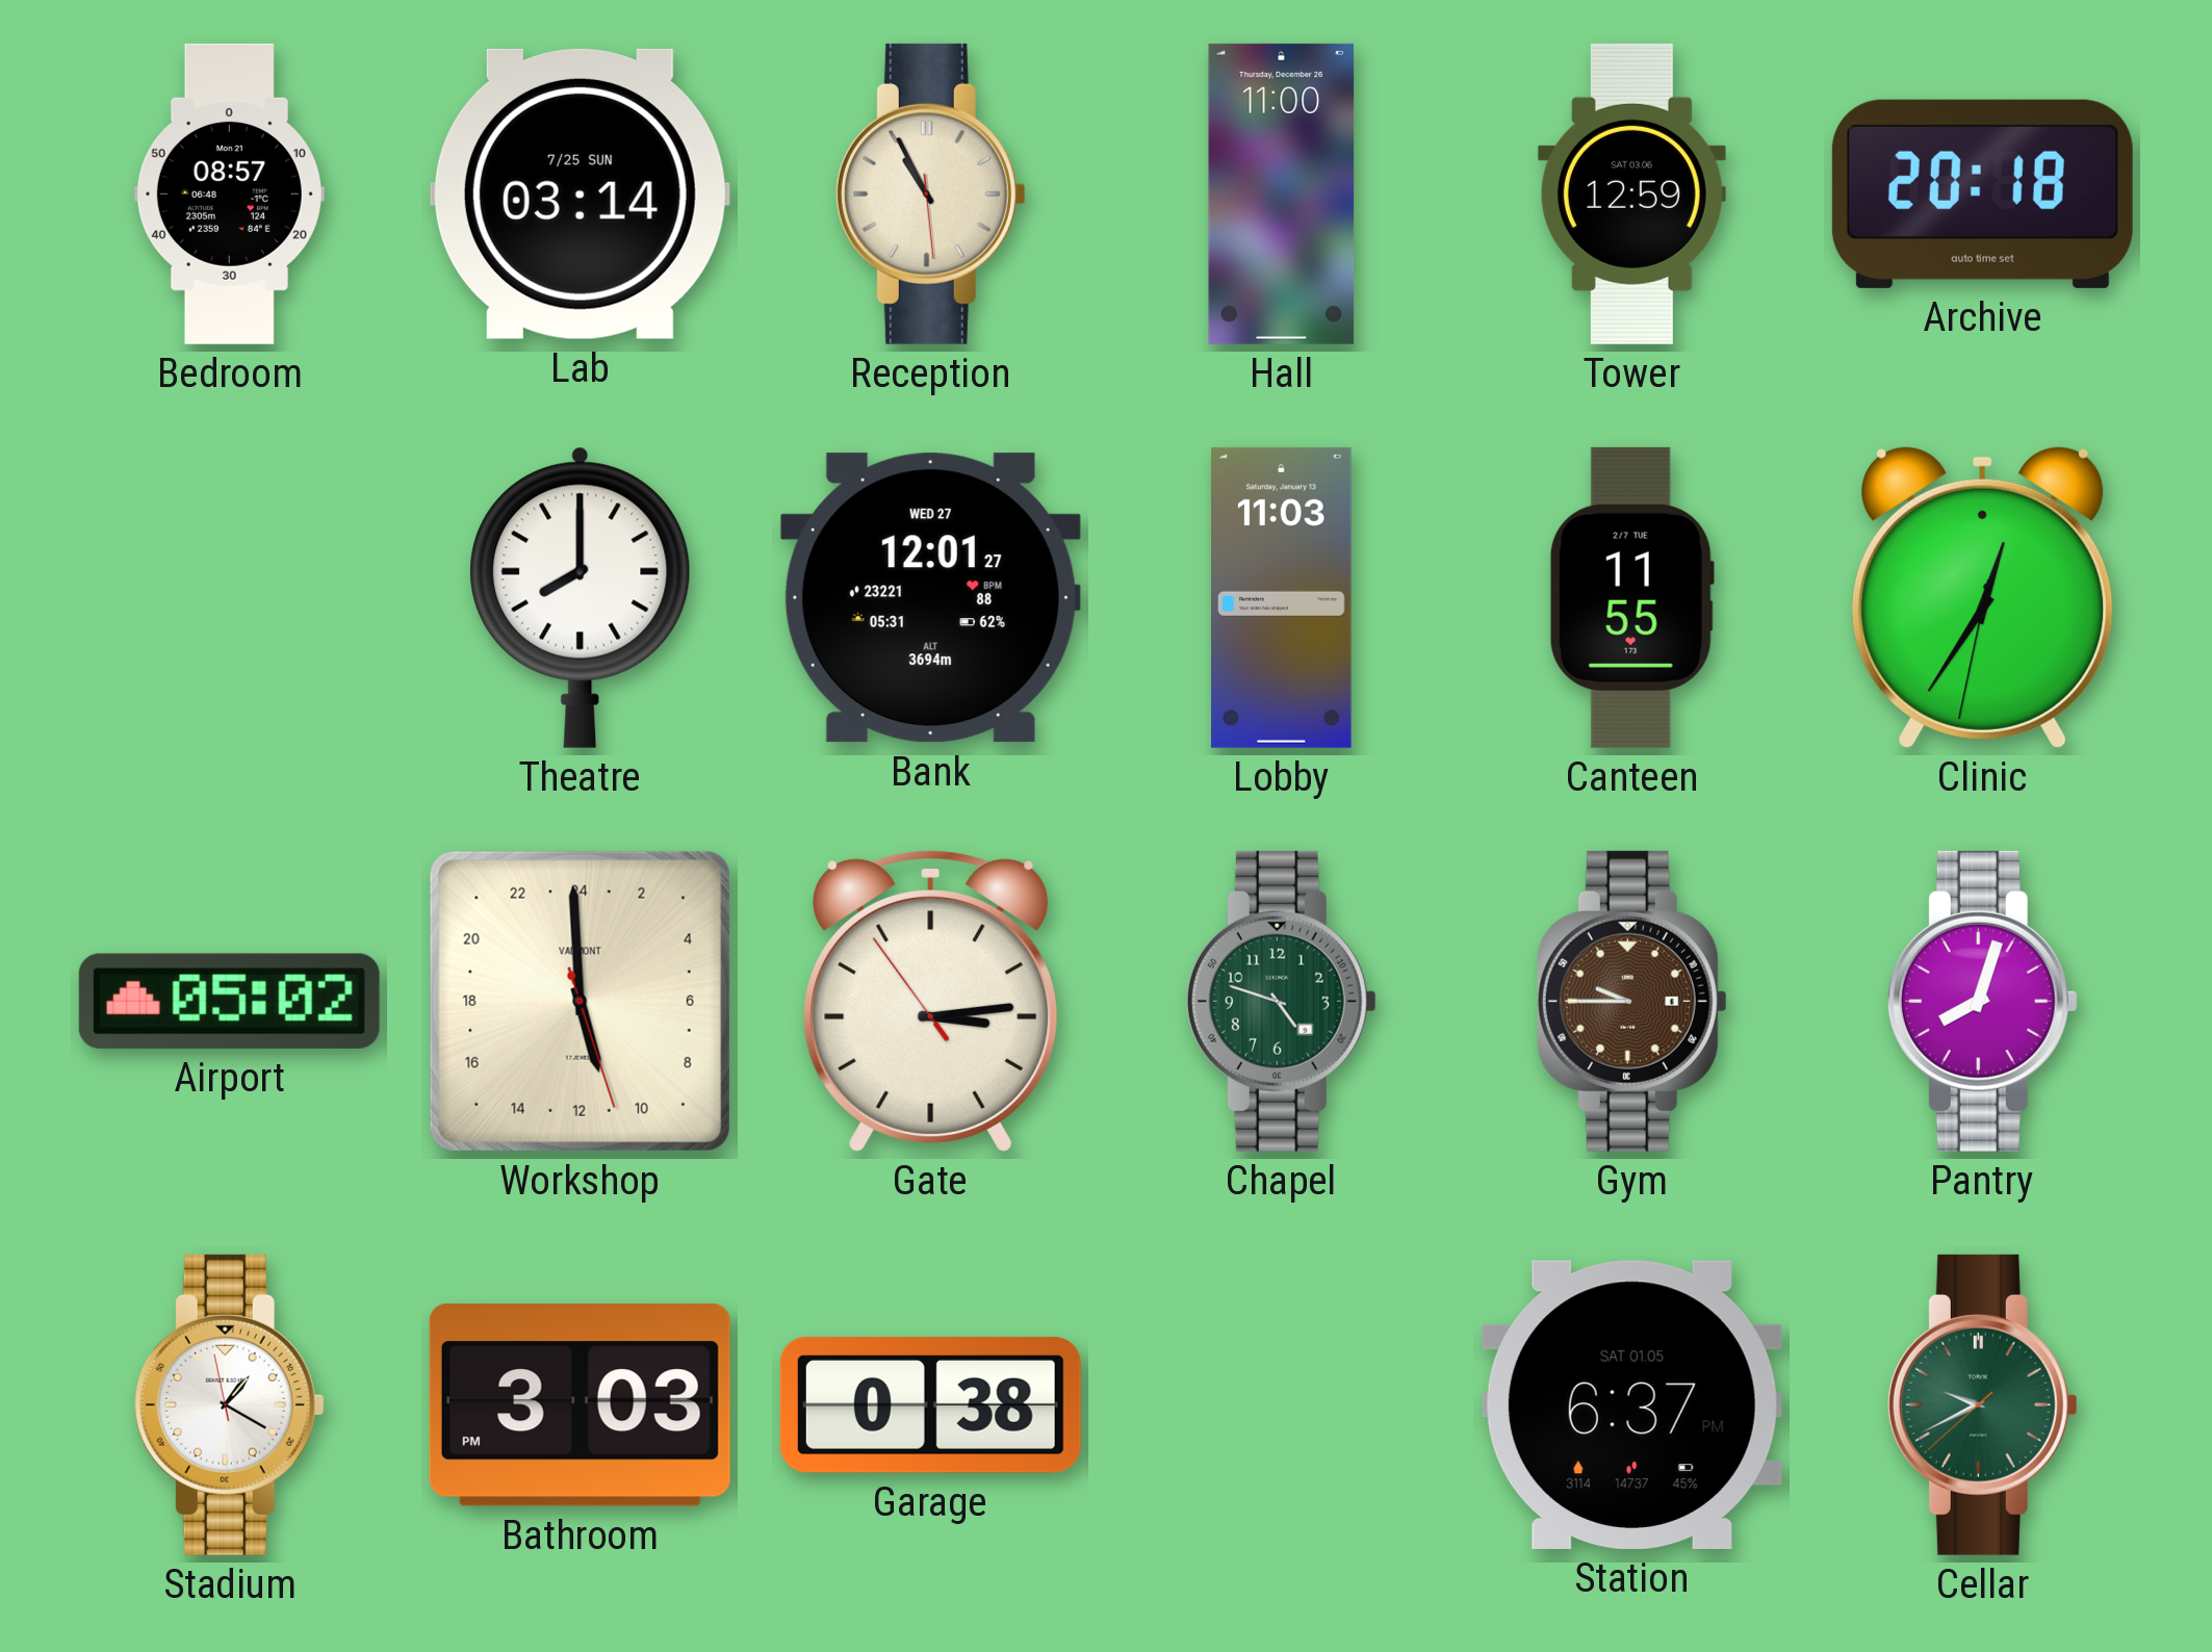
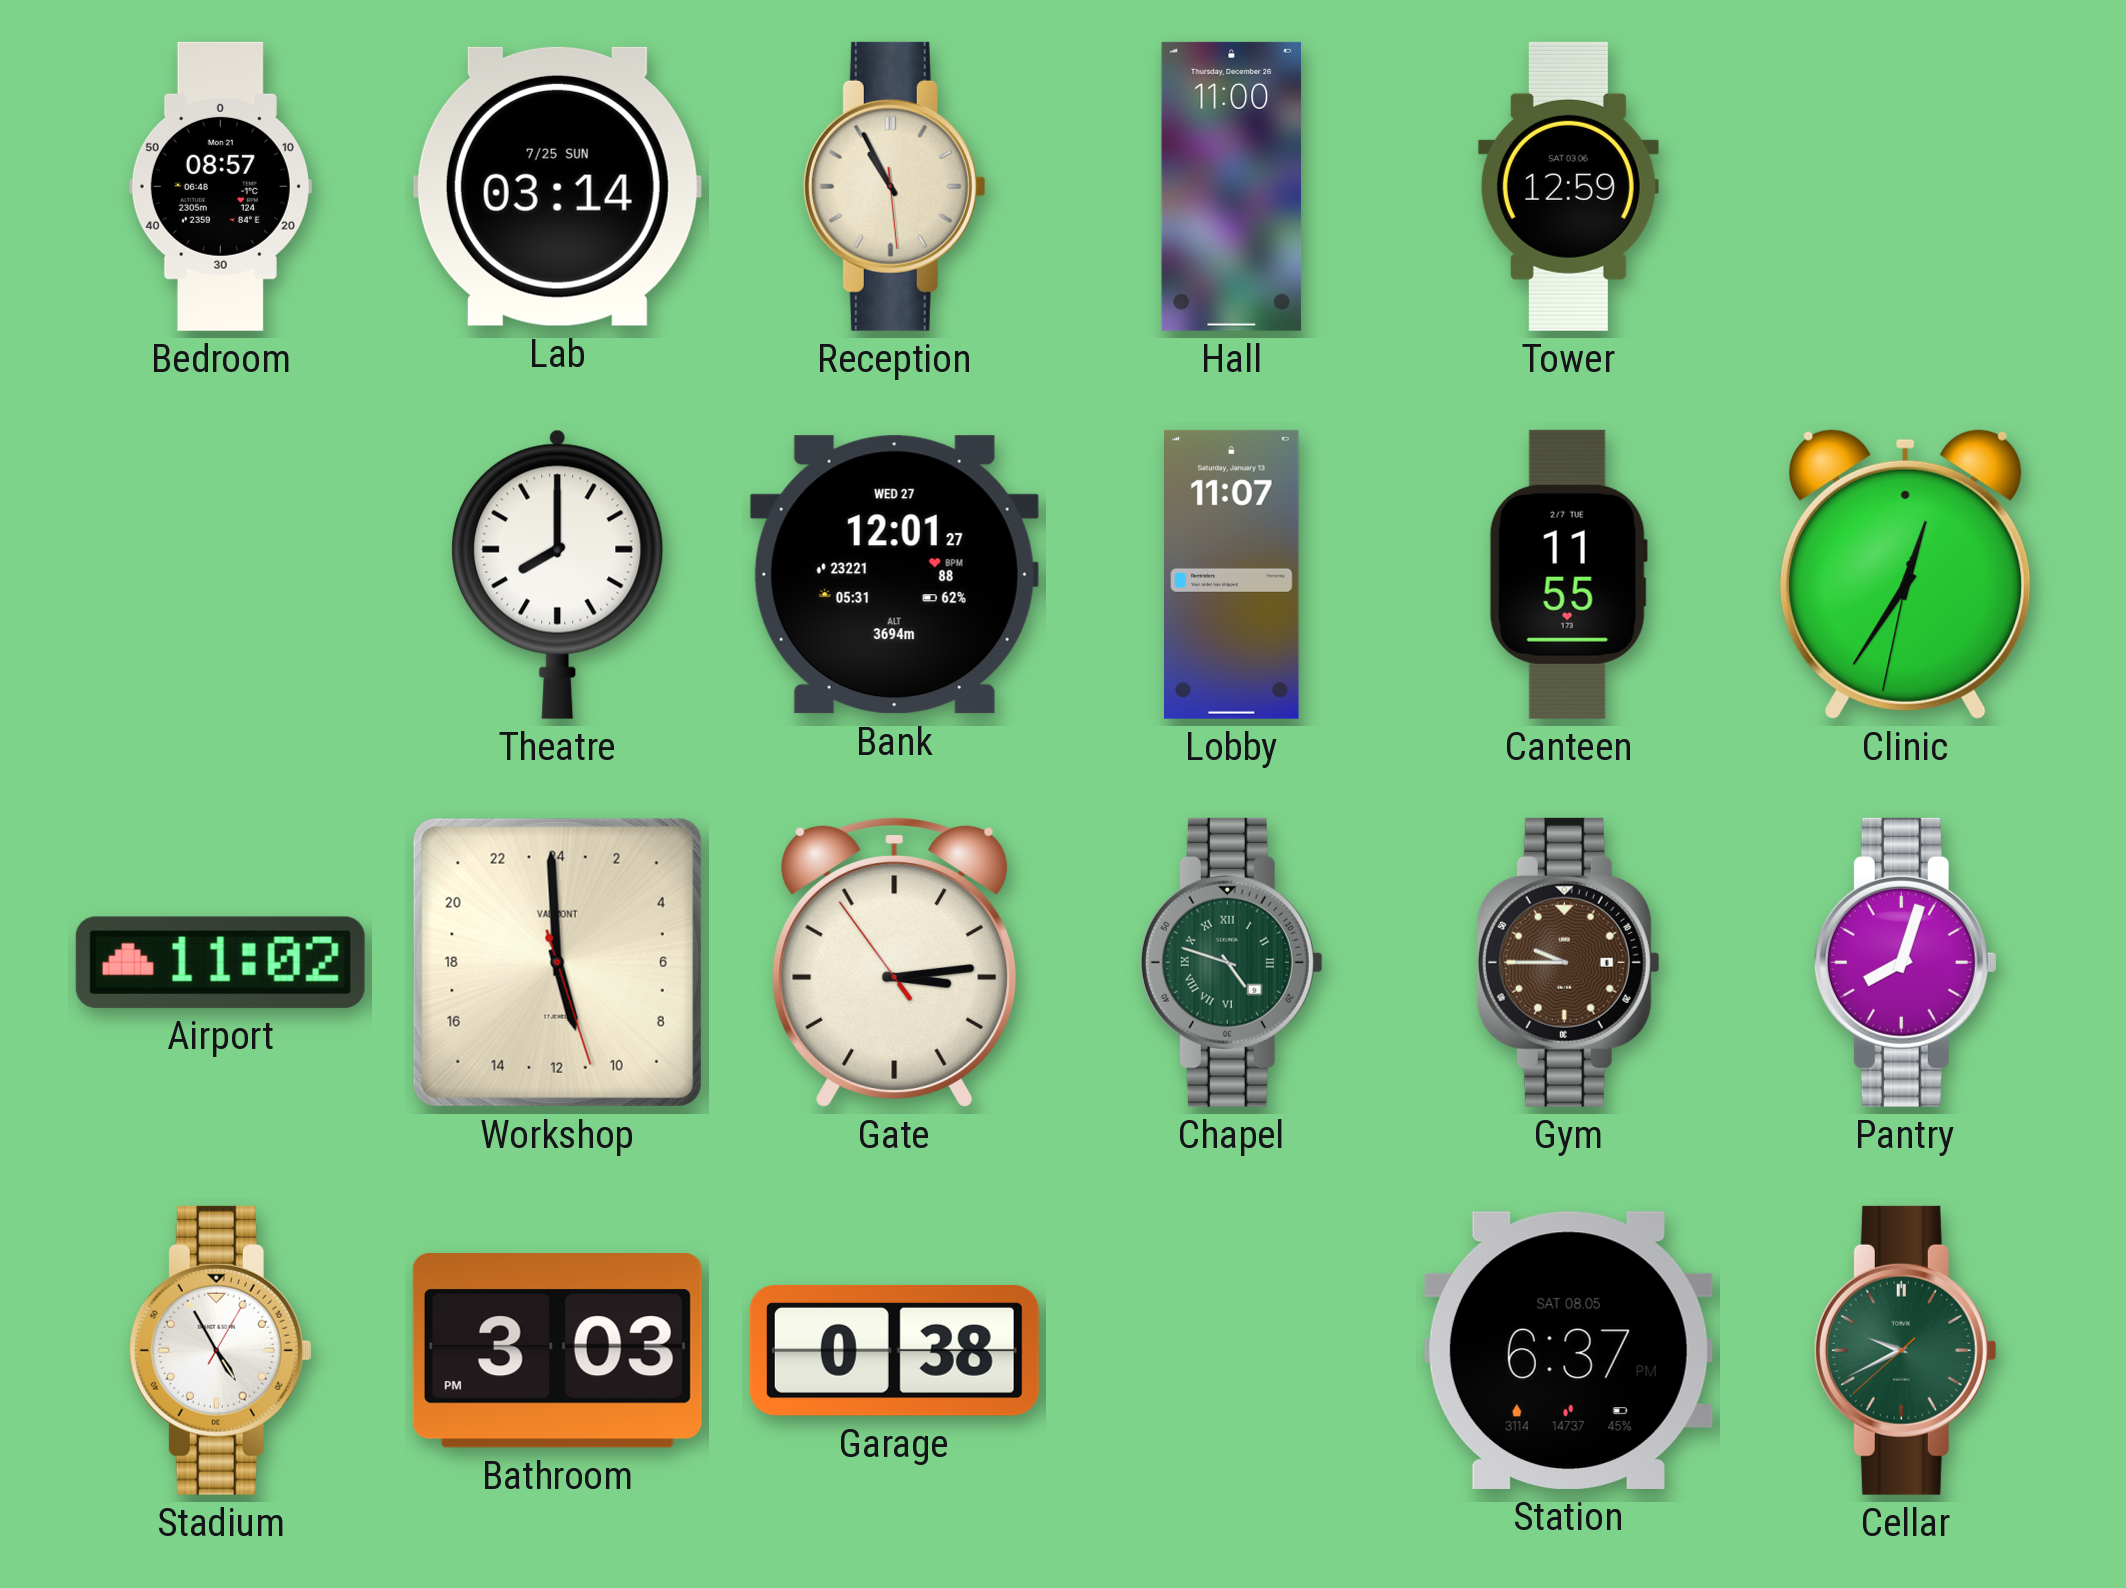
Archive: 20:18 -> none (1982, 193)
Lobby: 11:03 -> 11:07 (1232, 574)
Airport: 05:02 -> 11:02 (220, 962)
Chapel numerals: Arabic -> Roman (1231, 962)
Stadium: 1:19 -> 4:55 (220, 1350)
Station date: SAT 01.05 -> SAT 08.05 (1568, 1350)
